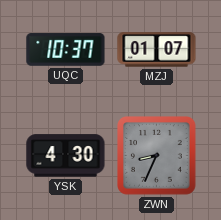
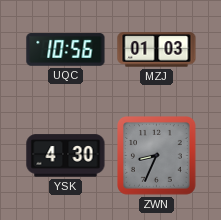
UQC: 10:37 -> 10:56 (66, 50)
MZJ: 01:07 -> 01:03 (157, 50)
